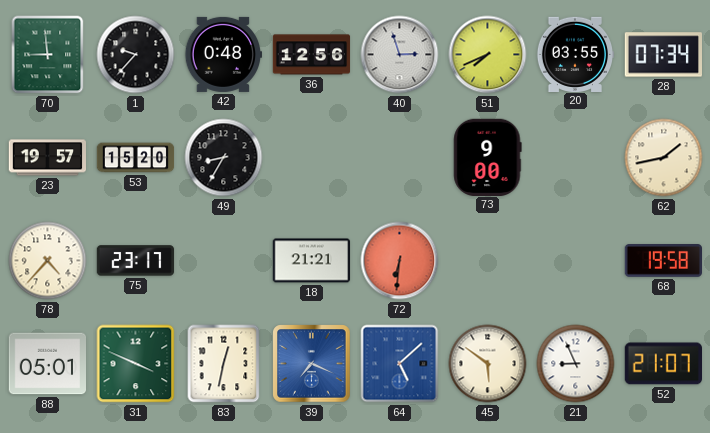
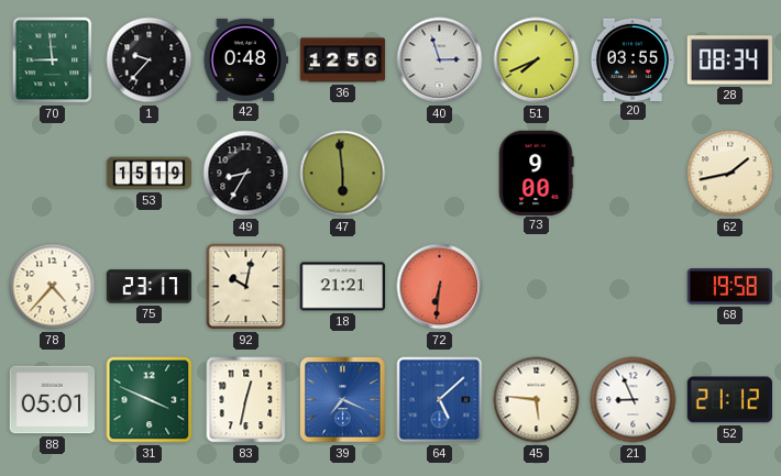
28: 07:34 -> 08:34 (730, 60)
23: 19:57 -> none (48, 158)
53: 15:20 -> 15:19 (150, 174)
47: none -> 5:59 (343, 174)
92: none -> 10:02 (246, 287)
45: 5:51 -> 5:46 (537, 400)
52: 21:07 -> 21:12 (729, 400)
